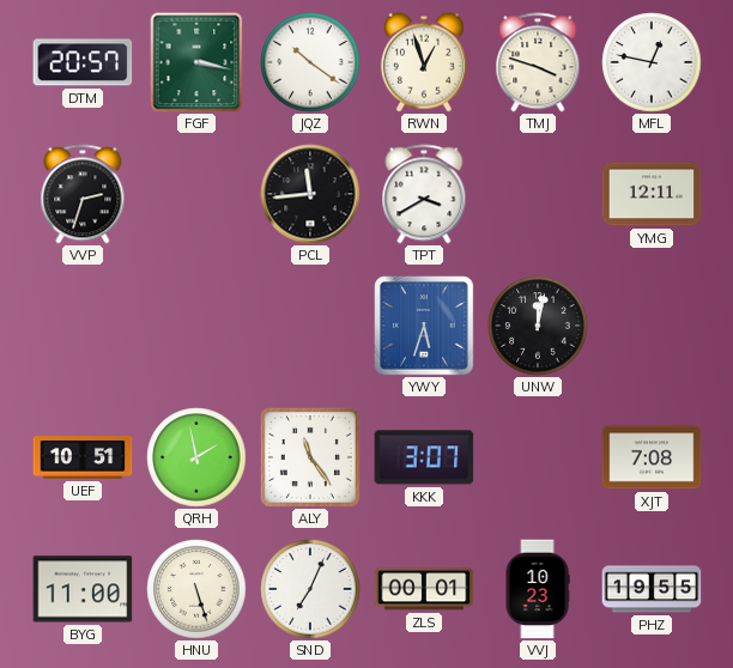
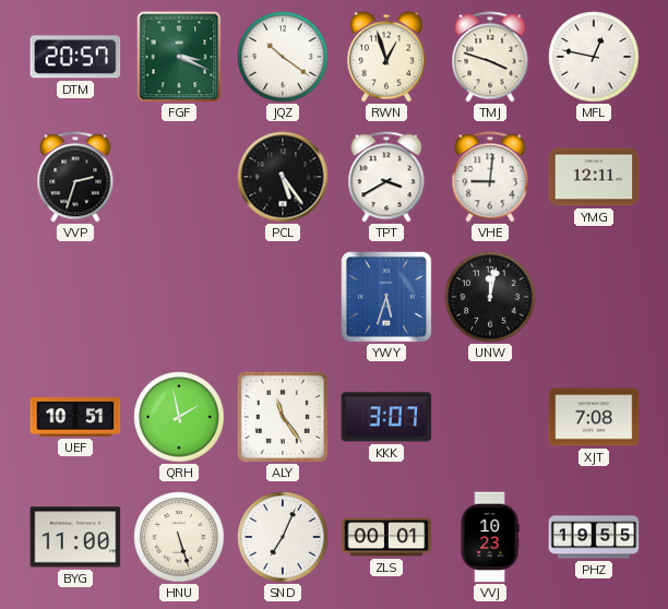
FGF: 3:17 -> 3:19 (179, 57)
PCL: 11:44 -> 5:24 (283, 177)
VHE: none -> 9:01 (490, 177)
